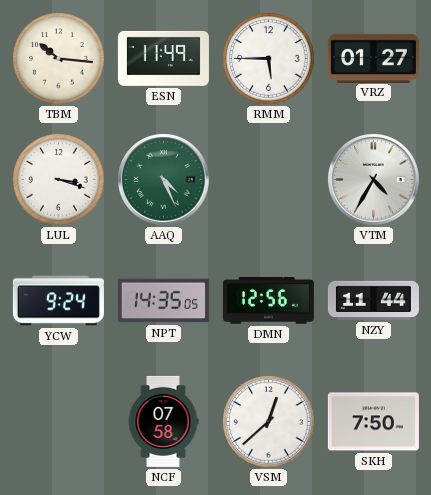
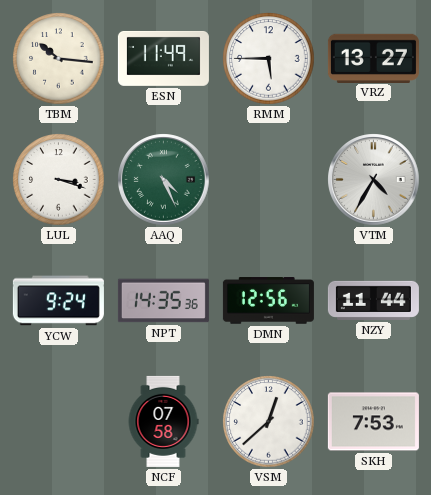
VRZ: 01:27 -> 13:27 (373, 58)
NPT: 14:35:05 -> 14:35:36 (163, 301)
SKH: 7:50 -> 7:53 (373, 422)
